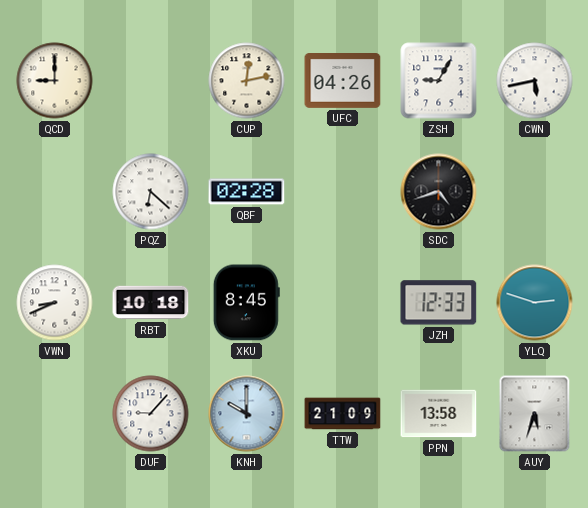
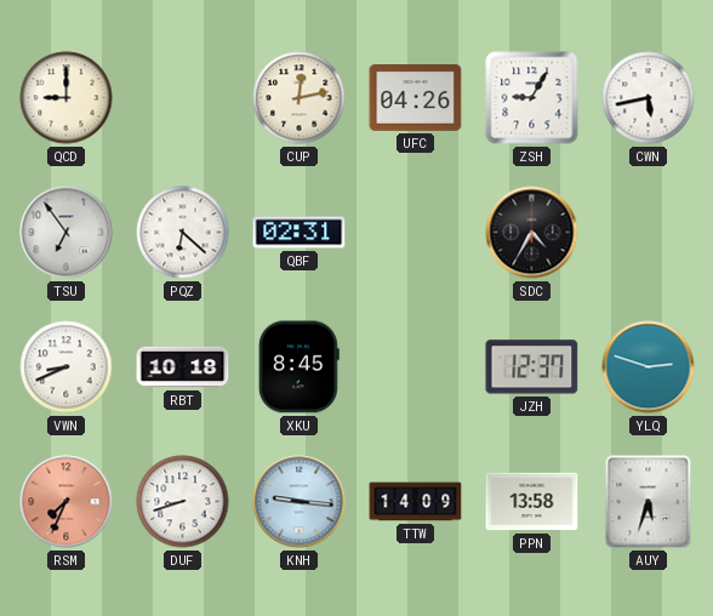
TSU: none -> 6:54 (67, 233)
QBF: 02:28 -> 02:31 (300, 233)
SDC: 4:42 -> 4:35 (532, 233)
JZH: 12:33 -> 12:37 (532, 367)
RSM: none -> 7:34 (67, 502)
DUF: 9:07 -> 8:42 (183, 502)
KNH: 10:00 -> 9:16 (300, 502)
TTW: 21:09 -> 14:09 (416, 502)
